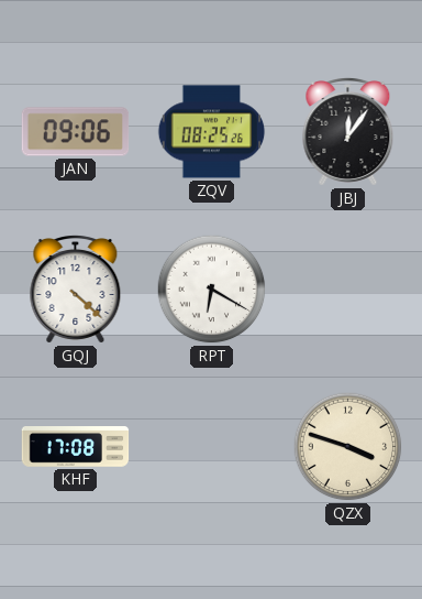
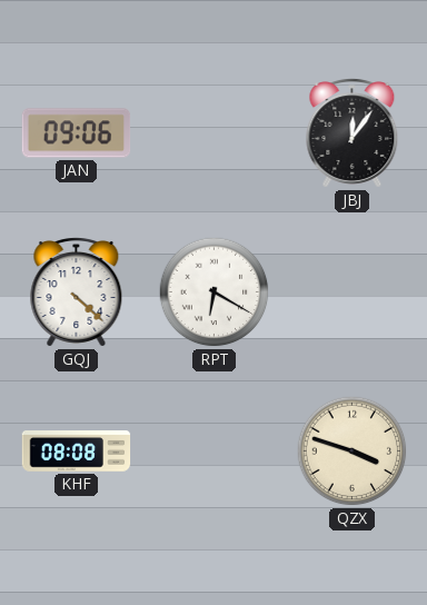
ZQV: 08:25 -> none (212, 132)
KHF: 17:08 -> 08:08 (77, 452)
